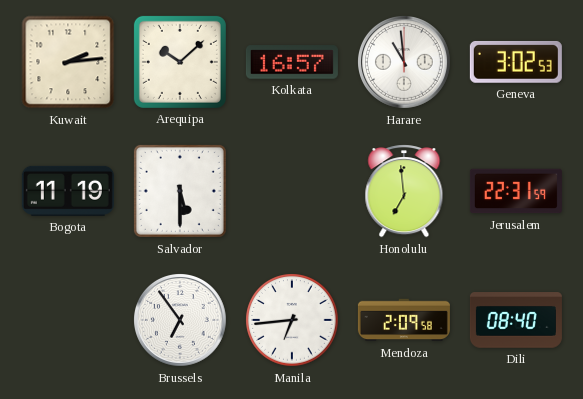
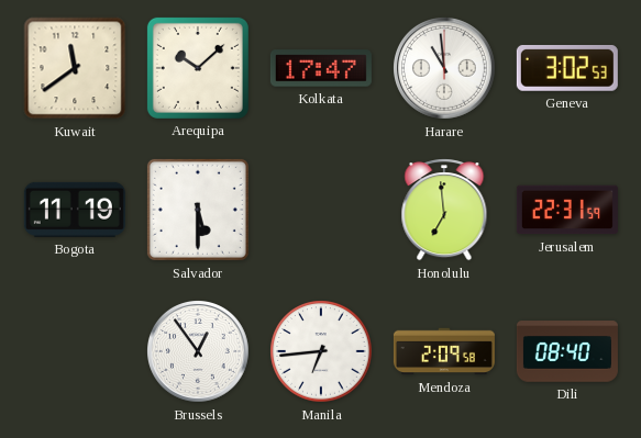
Kuwait: 2:14 -> 11:39 (75, 68)
Kolkata: 16:57 -> 17:47 (321, 68)
Brussels: 6:54 -> 12:54 (199, 352)
